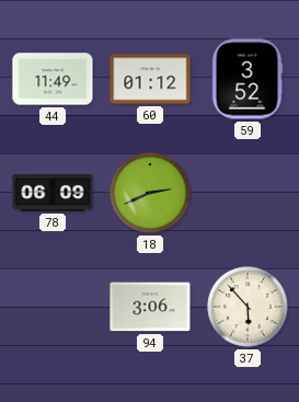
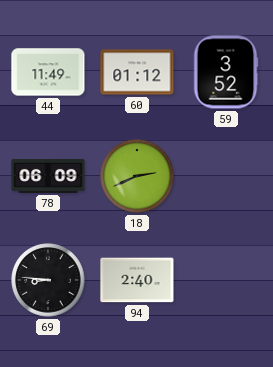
69: none -> 8:46 (48, 280)
94: 3:06 -> 2:40 (137, 280)
37: 5:53 -> none (248, 307)
